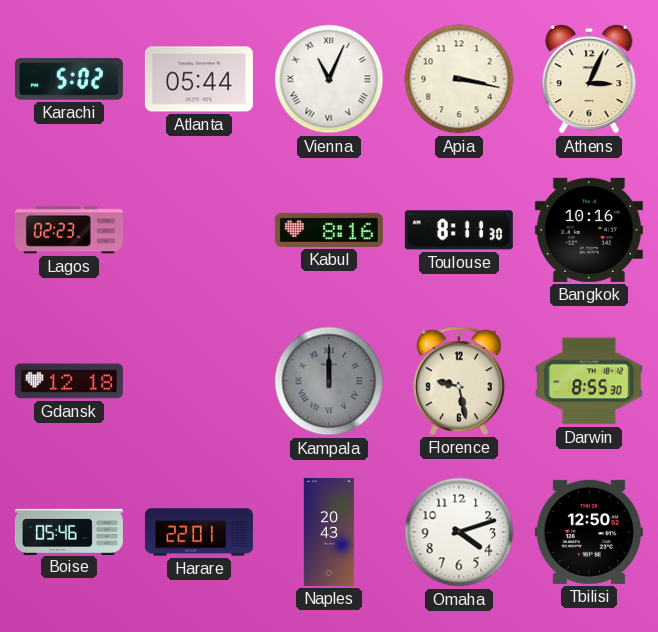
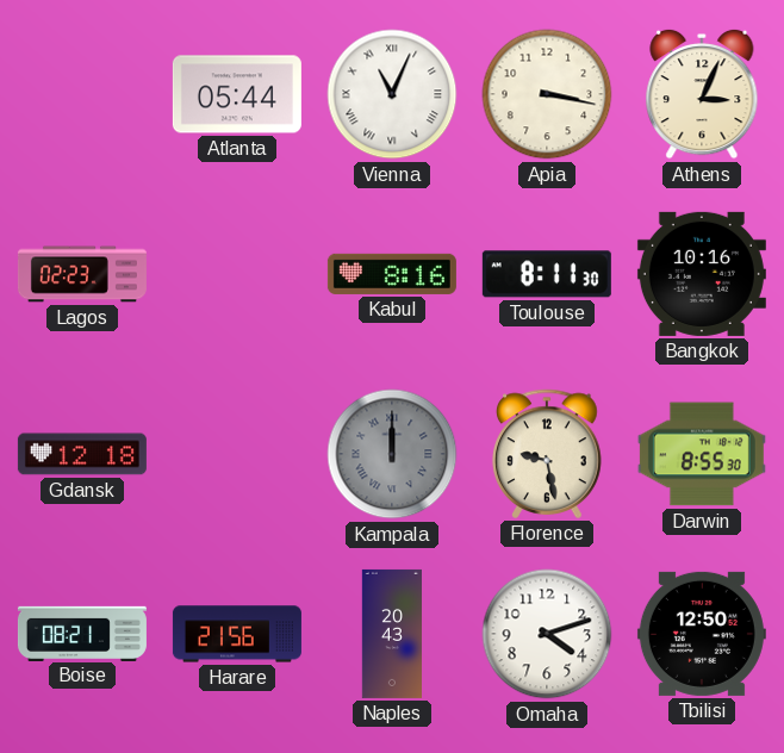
Karachi: 5:02 -> none (69, 79)
Boise: 05:46 -> 08:21 (82, 633)
Harare: 22:01 -> 21:56 (237, 634)
